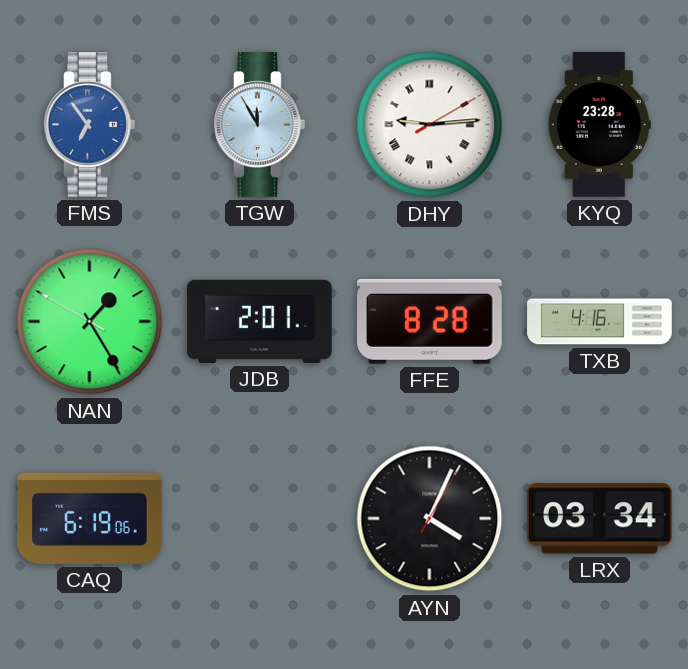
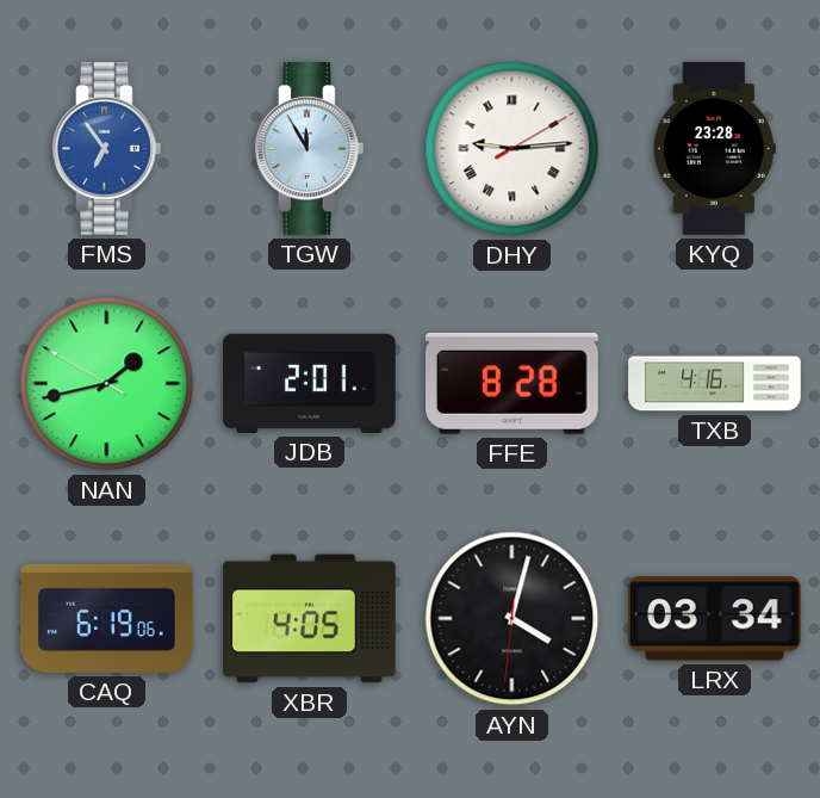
NAN: 1:24 -> 1:42 (107, 384)
XBR: none -> 4:05 (310, 619)
AYN: 4:04 -> 4:02 (512, 619)
